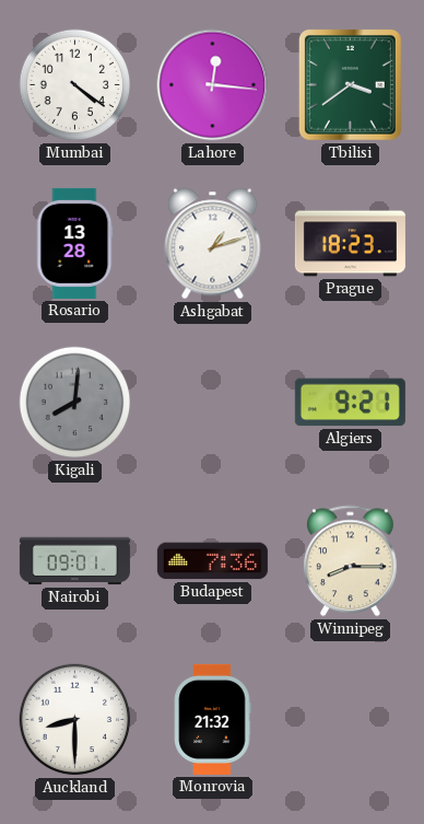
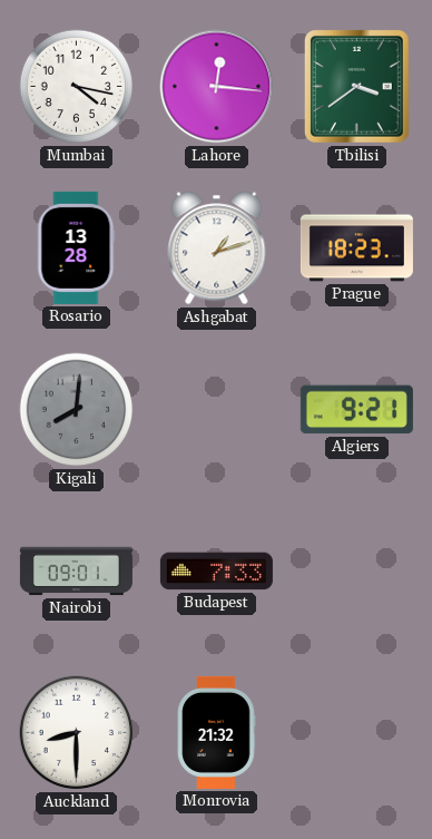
Mumbai: 4:21 -> 4:17 (77, 87)
Budapest: 7:36 -> 7:33 (216, 572)
Winnipeg: 8:15 -> none (351, 561)
